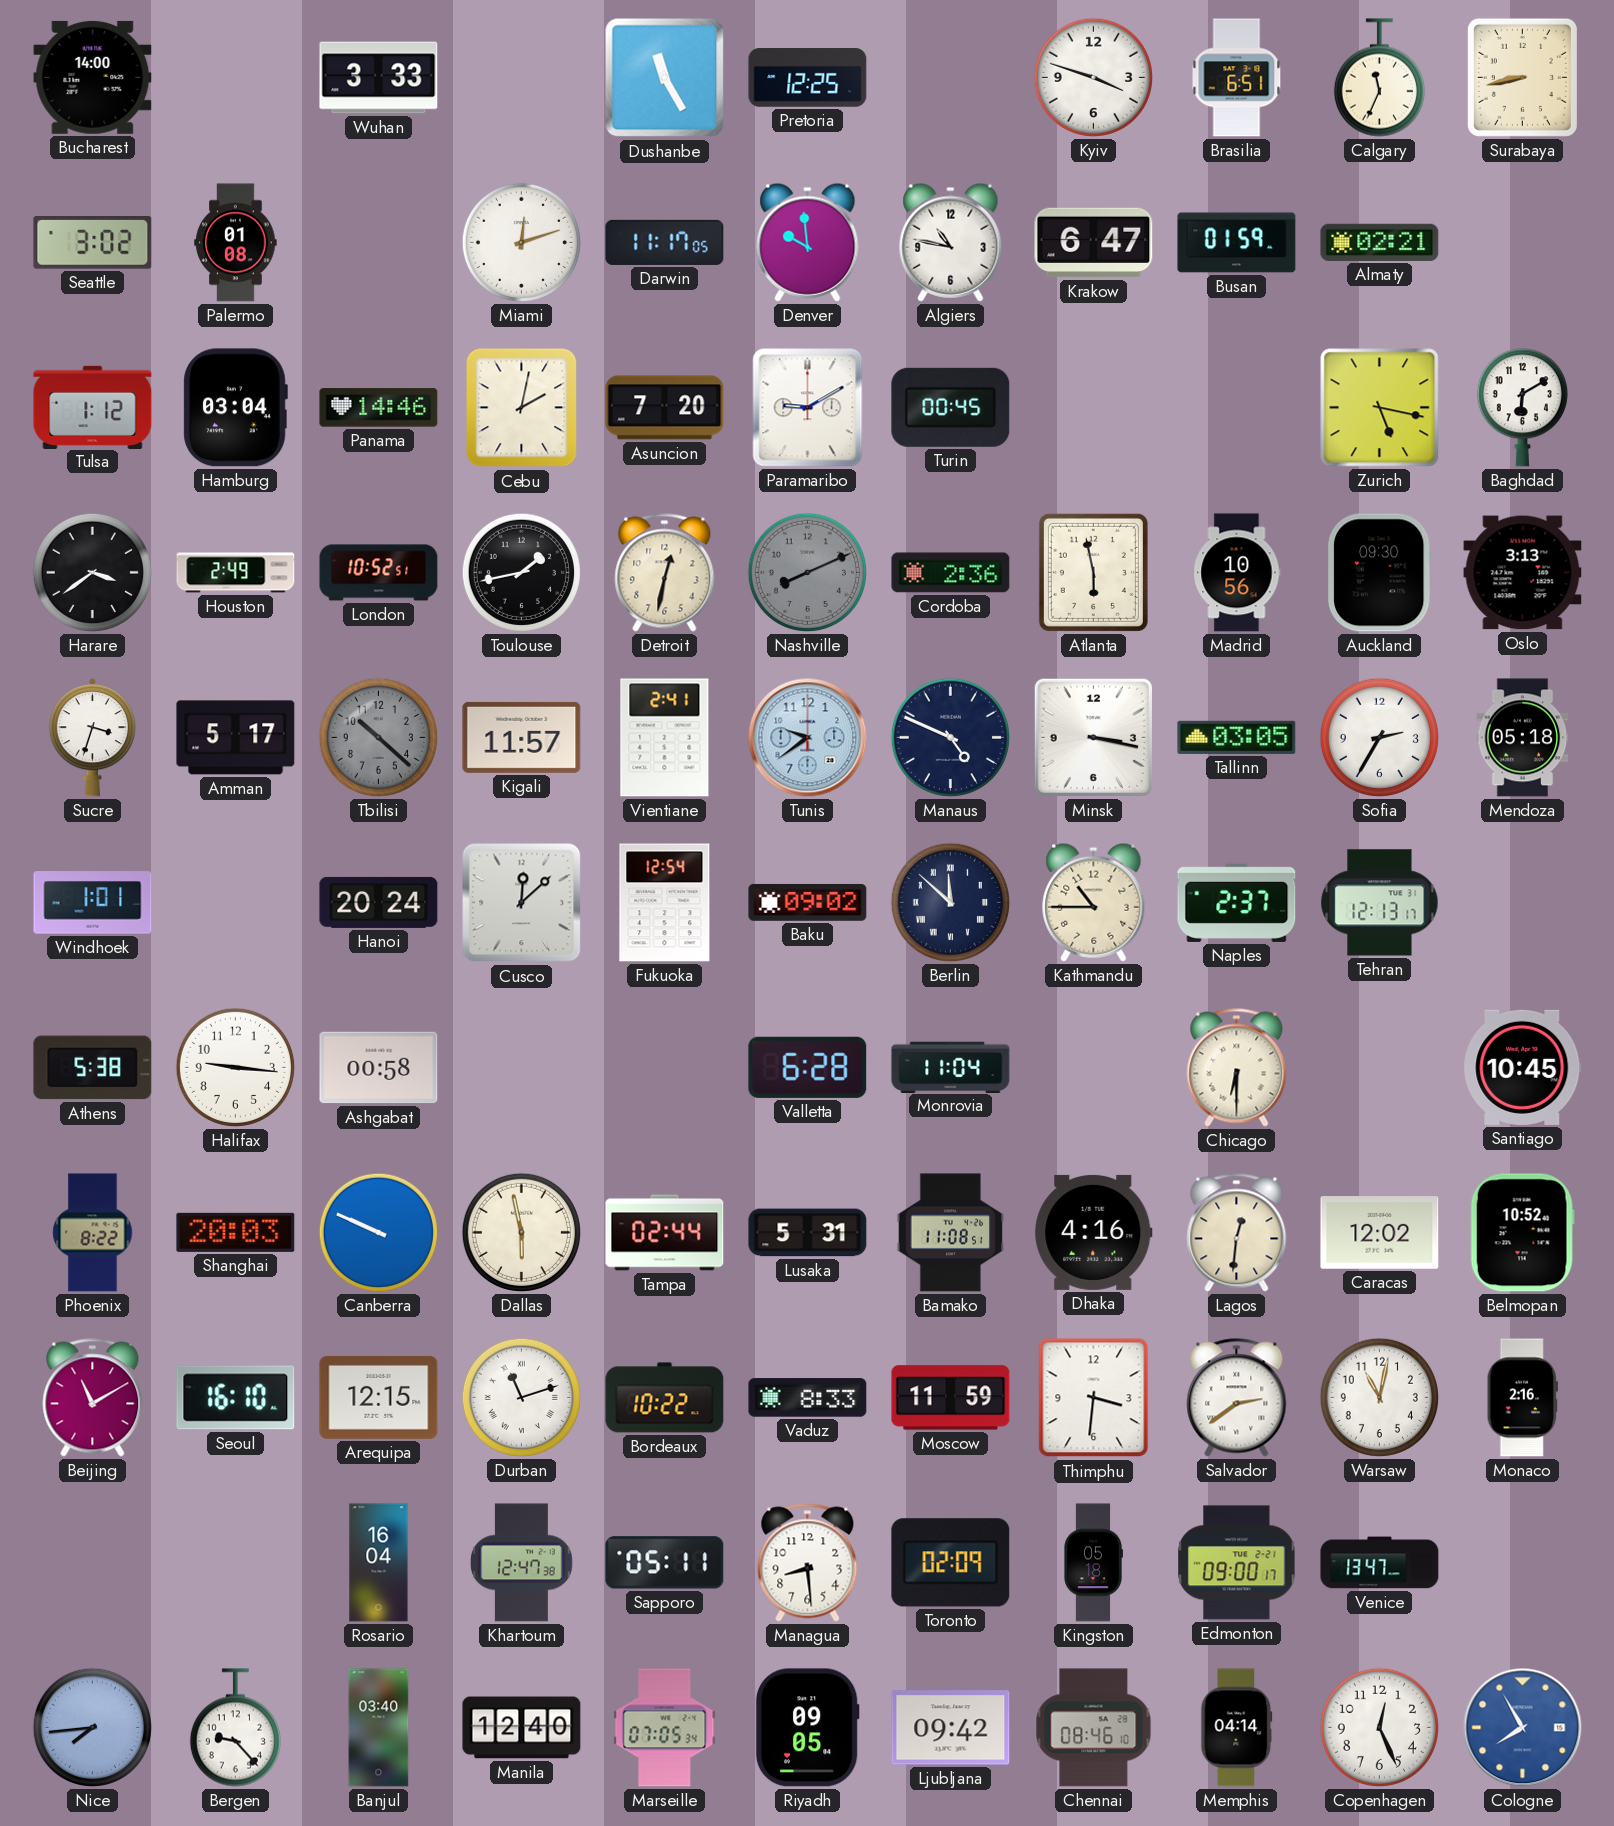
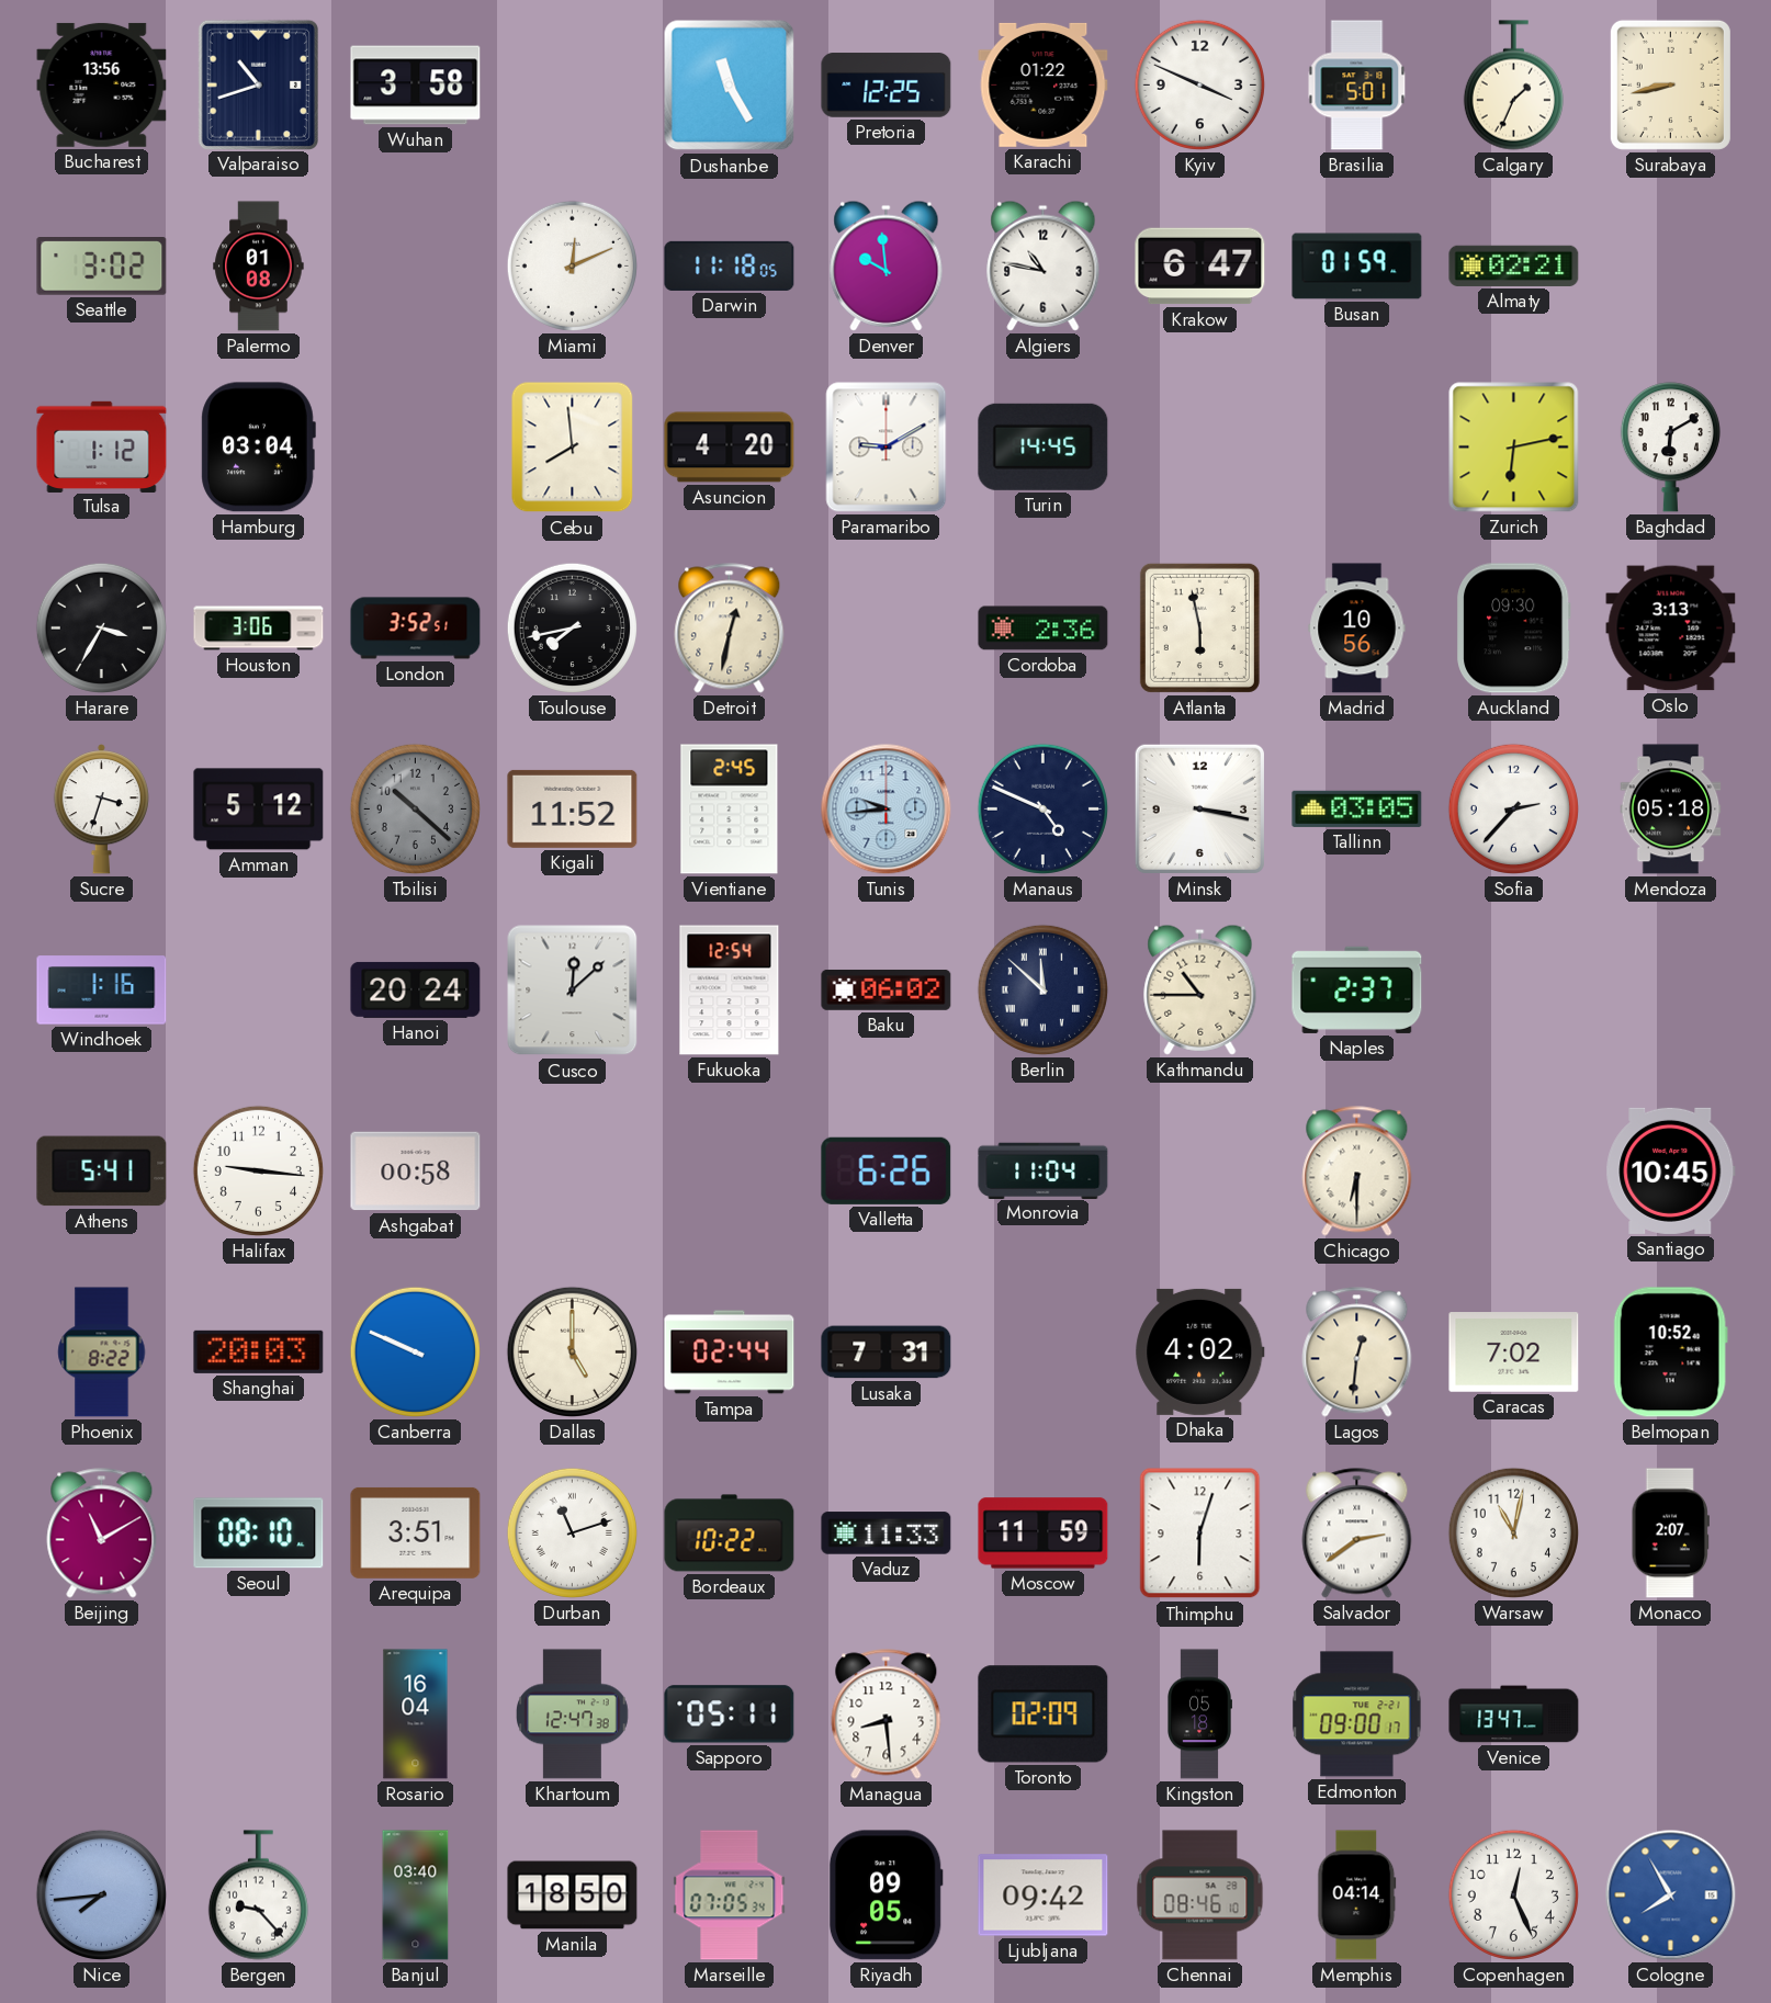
Bucharest: 14:00 -> 13:56 (102, 84)
Valparaiso: none -> 10:42 (258, 84)
Wuhan: 3:33 -> 3:58 (416, 86)
Karachi: none -> 01:22 (1044, 84)
Kyiv: 3:48 -> 3:49 (1199, 84)
Brasilia: 6:51 -> 5:01 (1357, 86)
Calgary: 11:34 -> 1:34 (1513, 86)
Miami: 12:12 -> 12:11 (572, 265)
Darwin: 11:17 -> 11:18 (730, 265)
Panama: 14:46 -> none (379, 408)
Cebu: 2:02 -> 7:59 (573, 448)
Asuncion: 7:20 -> 4:20 (730, 448)
Turin: 00:45 -> 14:45 (1044, 446)
Zurich: 5:17 -> 6:13 (1514, 448)
Harare: 3:39 -> 3:35 (101, 627)
Houston: 2:49 -> 3:06 (259, 629)
London: 10:52 -> 3:52 (416, 629)
Toulouse: 1:43 -> 7:43 (572, 627)
Nashville: 8:11 -> none (807, 572)
Amman: 5:17 -> 5:12 (259, 810)
Kigali: 11:57 -> 11:52 (573, 808)
Vientiane: 2:41 -> 2:45 (730, 810)
Tunis: 9:39 -> 9:44 (887, 810)
Sofia: 2:35 -> 2:37 (1513, 808)
Windhoek: 1:01 -> 1:16 (102, 991)
Baku: 09:02 -> 06:02 (887, 989)
Tehran: 12:13 -> none (1380, 903)
Athens: 5:38 -> 5:41 (102, 1172)
Valletta: 6:28 -> 6:26 (887, 1170)
Dallas: 5:58 -> 5:00 (572, 1351)
Lusaka: 5:31 -> 7:31 (887, 1353)
Bamako: 11:08 -> none (950, 1233)
Dhaka: 4:16 -> 4:02 (1200, 1351)
Caracas: 12:02 -> 7:02 (1514, 1353)
Seoul: 16:10 -> 08:10 (259, 1534)
Arequipa: 12:15 -> 3:51 (416, 1532)
Vaduz: 8:33 -> 11:33 (887, 1534)
Thimphu: 3:31 -> 6:03 (1200, 1534)
Monaco: 2:16 -> 2:07 (1670, 1534)
Manila: 12:40 -> 18:50 (573, 1896)
